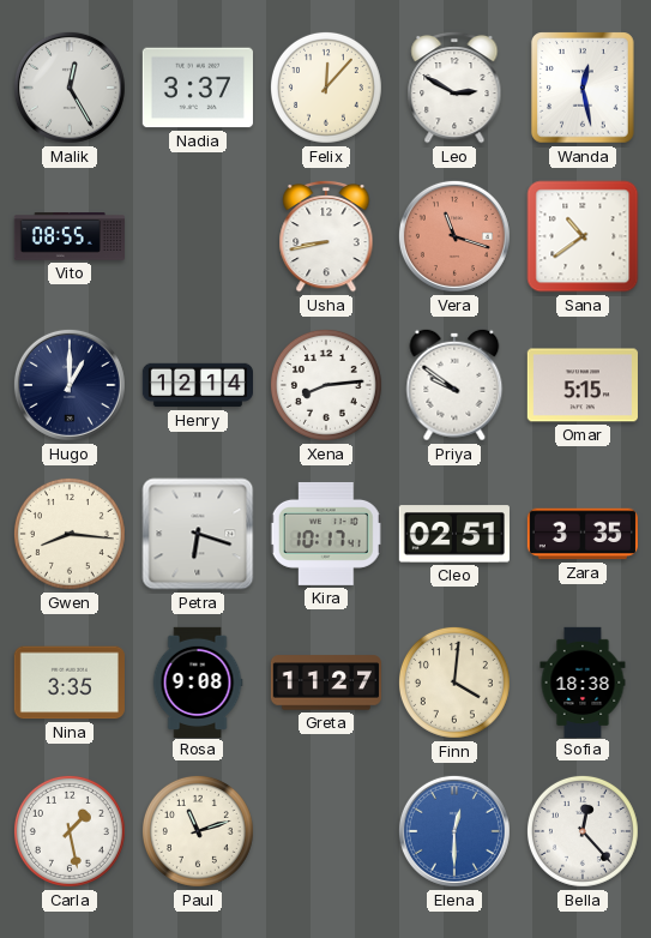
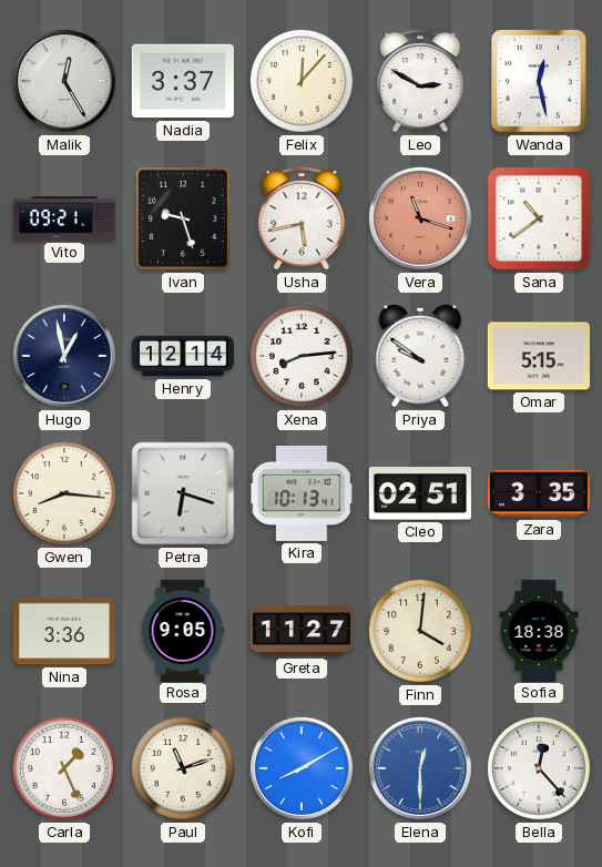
Vito: 08:55 -> 09:21 (64, 220)
Ivan: none -> 9:27 (183, 218)
Usha: 8:43 -> 5:43 (302, 218)
Hugo: 1:00 -> 12:58 (64, 356)
Kira: 10:17 -> 10:13 (302, 493)
Nina: 3:35 -> 3:36 (64, 631)
Rosa: 9:08 -> 9:05 (183, 630)
Carla: 1:28 -> 1:26 (64, 768)
Kofi: none -> 8:10 (302, 768)
